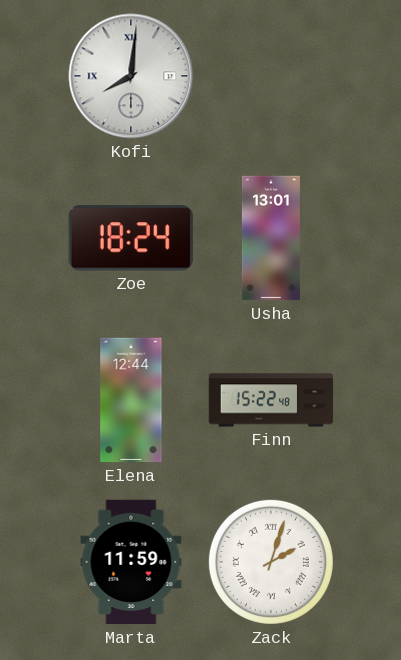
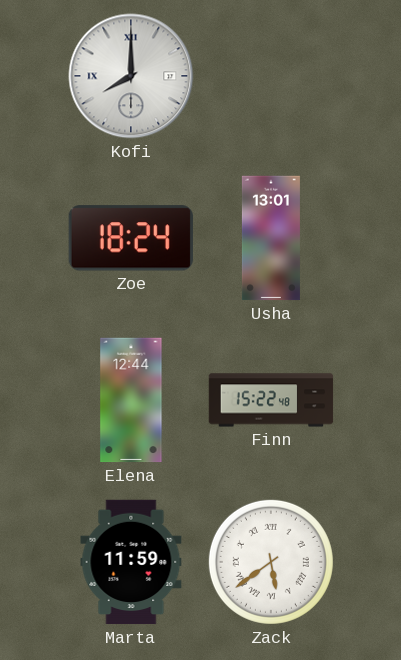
Kofi: 8:01 -> 8:00 (131, 76)
Zack: 2:03 -> 5:39 (271, 562)
